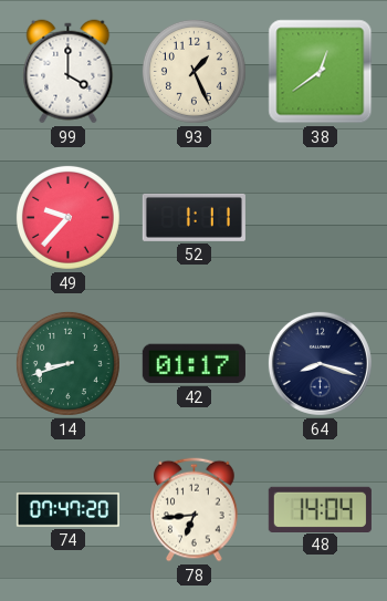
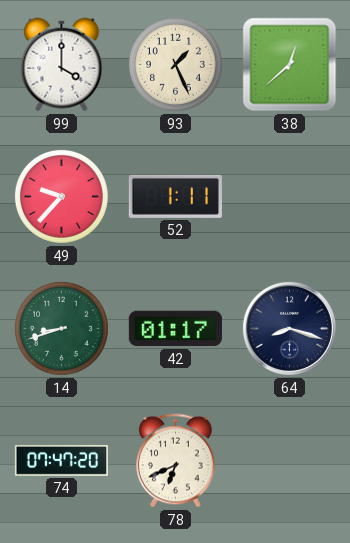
38: 12:39 -> 12:38 (290, 65)
78: 6:44 -> 6:41 (176, 461)
48: 14:04 -> none (320, 509)
